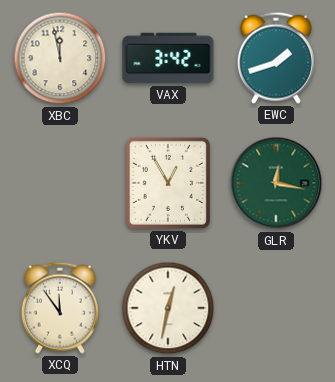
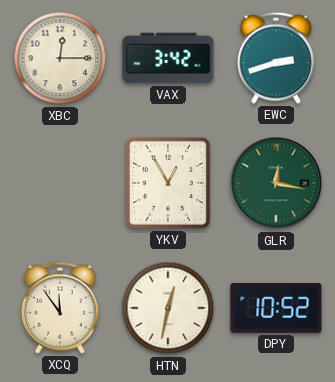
XBC: 11:58 -> 12:15 (60, 58)
EWC: 1:42 -> 2:42 (276, 58)
DPY: none -> 10:52 (276, 309)
